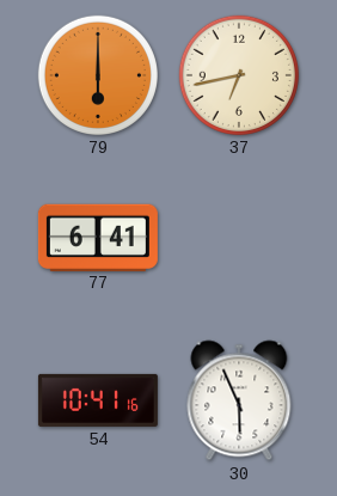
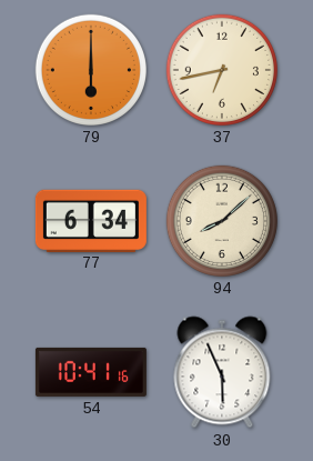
77: 6:41 -> 6:34 (91, 220)
94: none -> 8:08 (222, 221)
